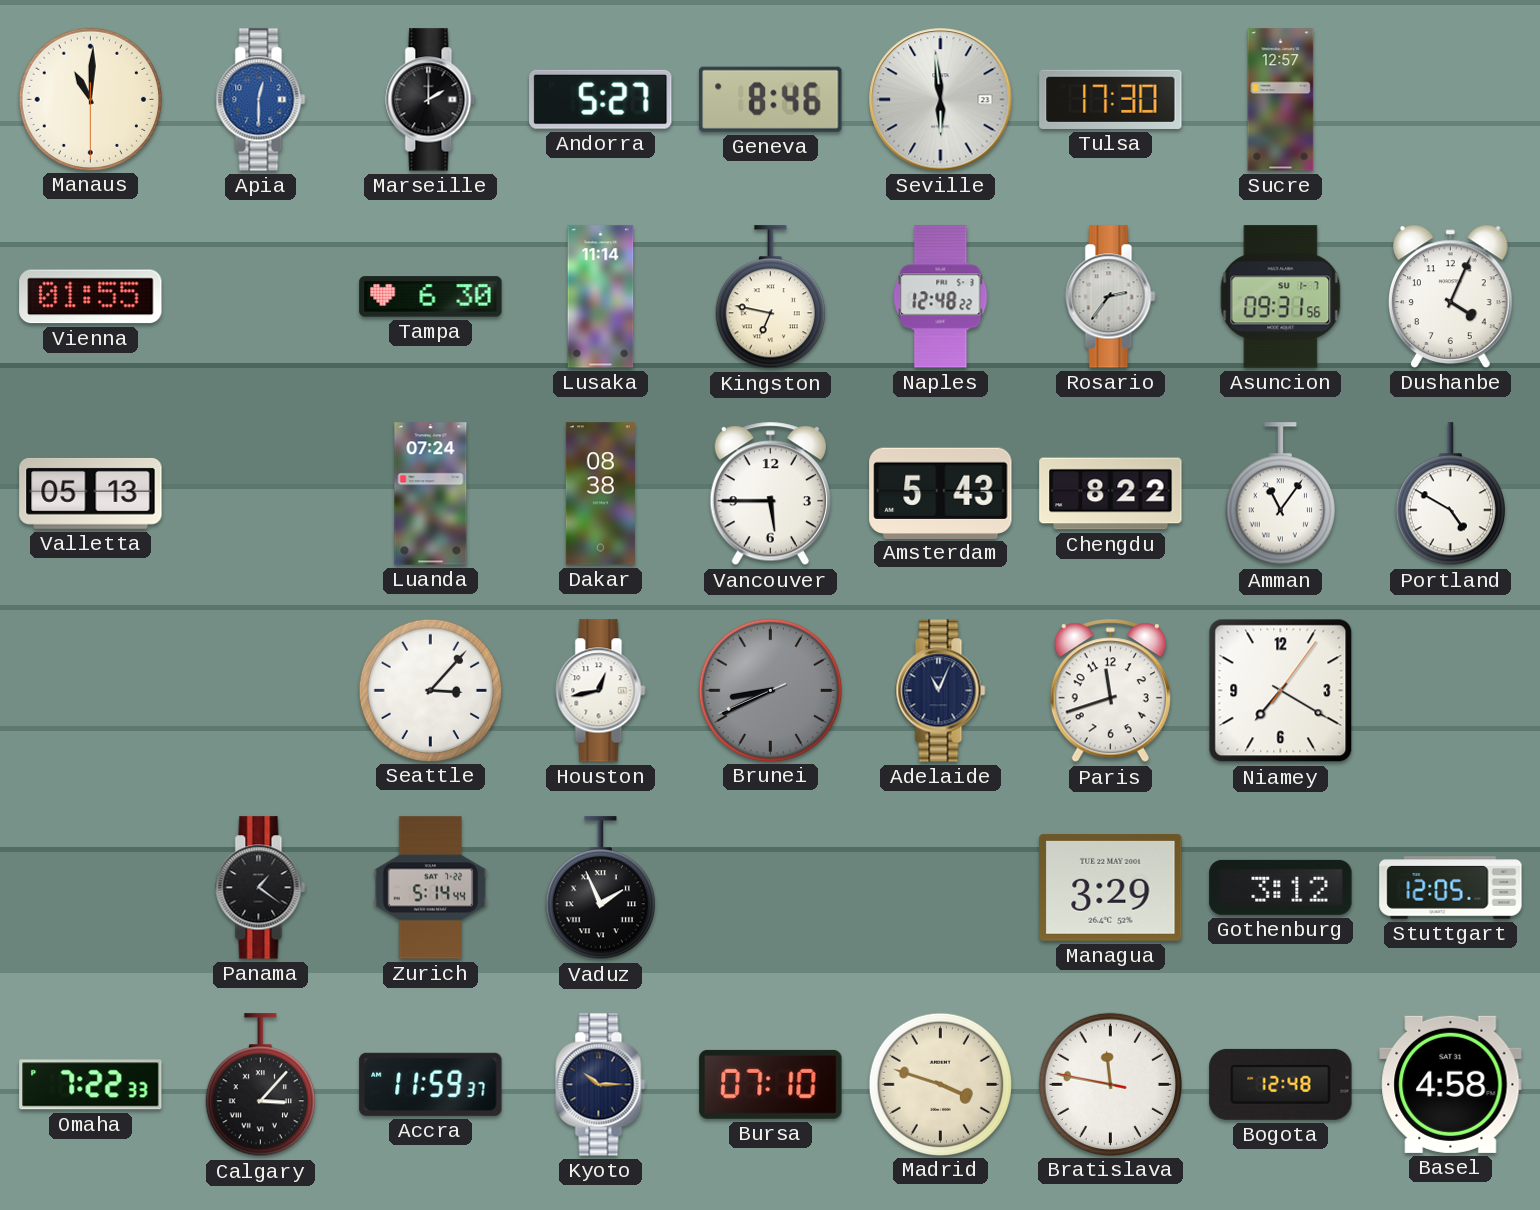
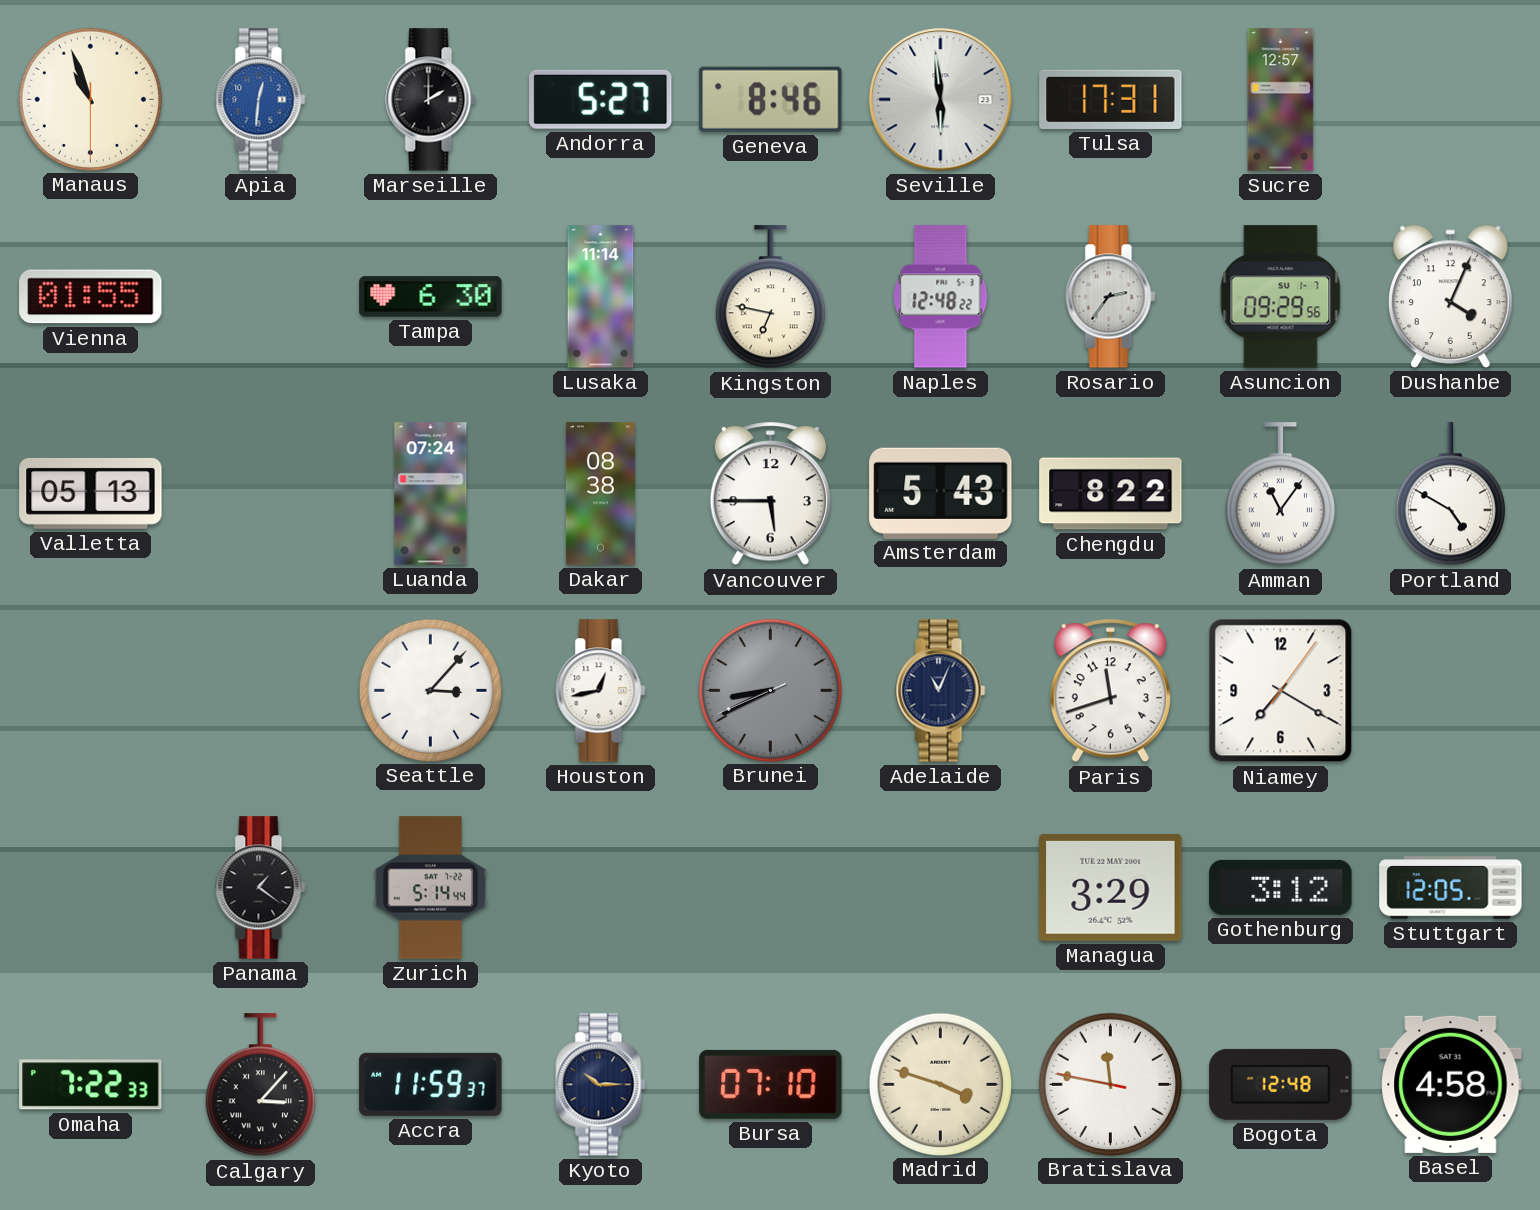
Manaus: 11:00 -> 10:56 (90, 99)
Apia: 12:30 -> 12:31 (261, 100)
Tulsa: 17:30 -> 17:31 (1111, 99)
Asuncion: 09:31 -> 09:29 (1281, 297)
Vaduz: 1:56 -> none (600, 888)
